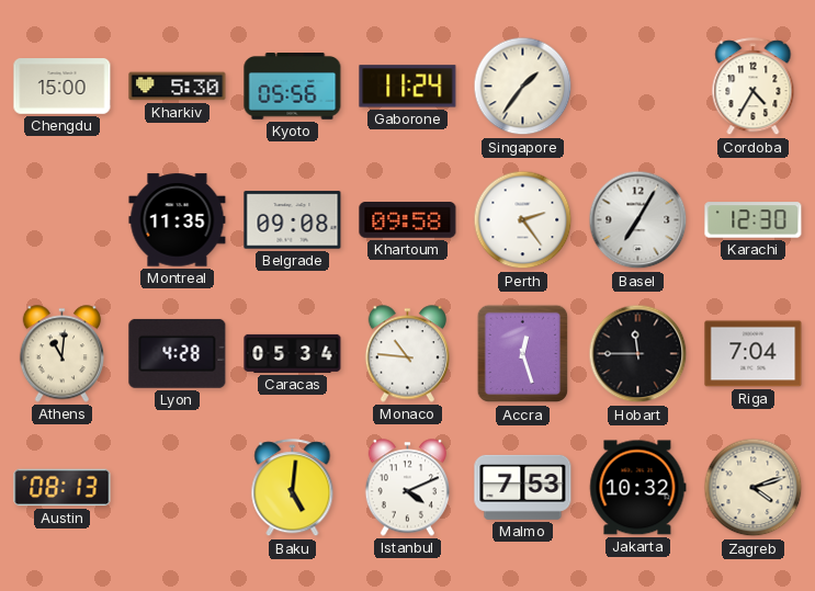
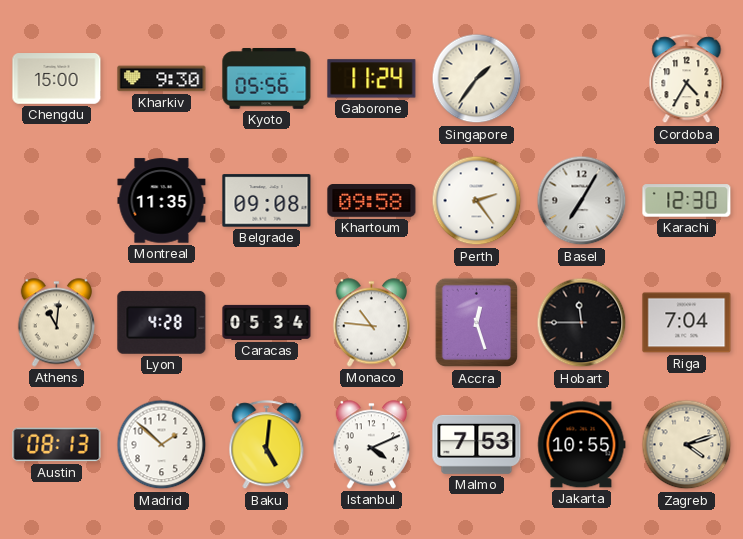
Kharkiv: 5:30 -> 9:30 (162, 79)
Madrid: none -> 1:52 (162, 445)
Jakarta: 10:32 -> 10:55 (582, 445)
